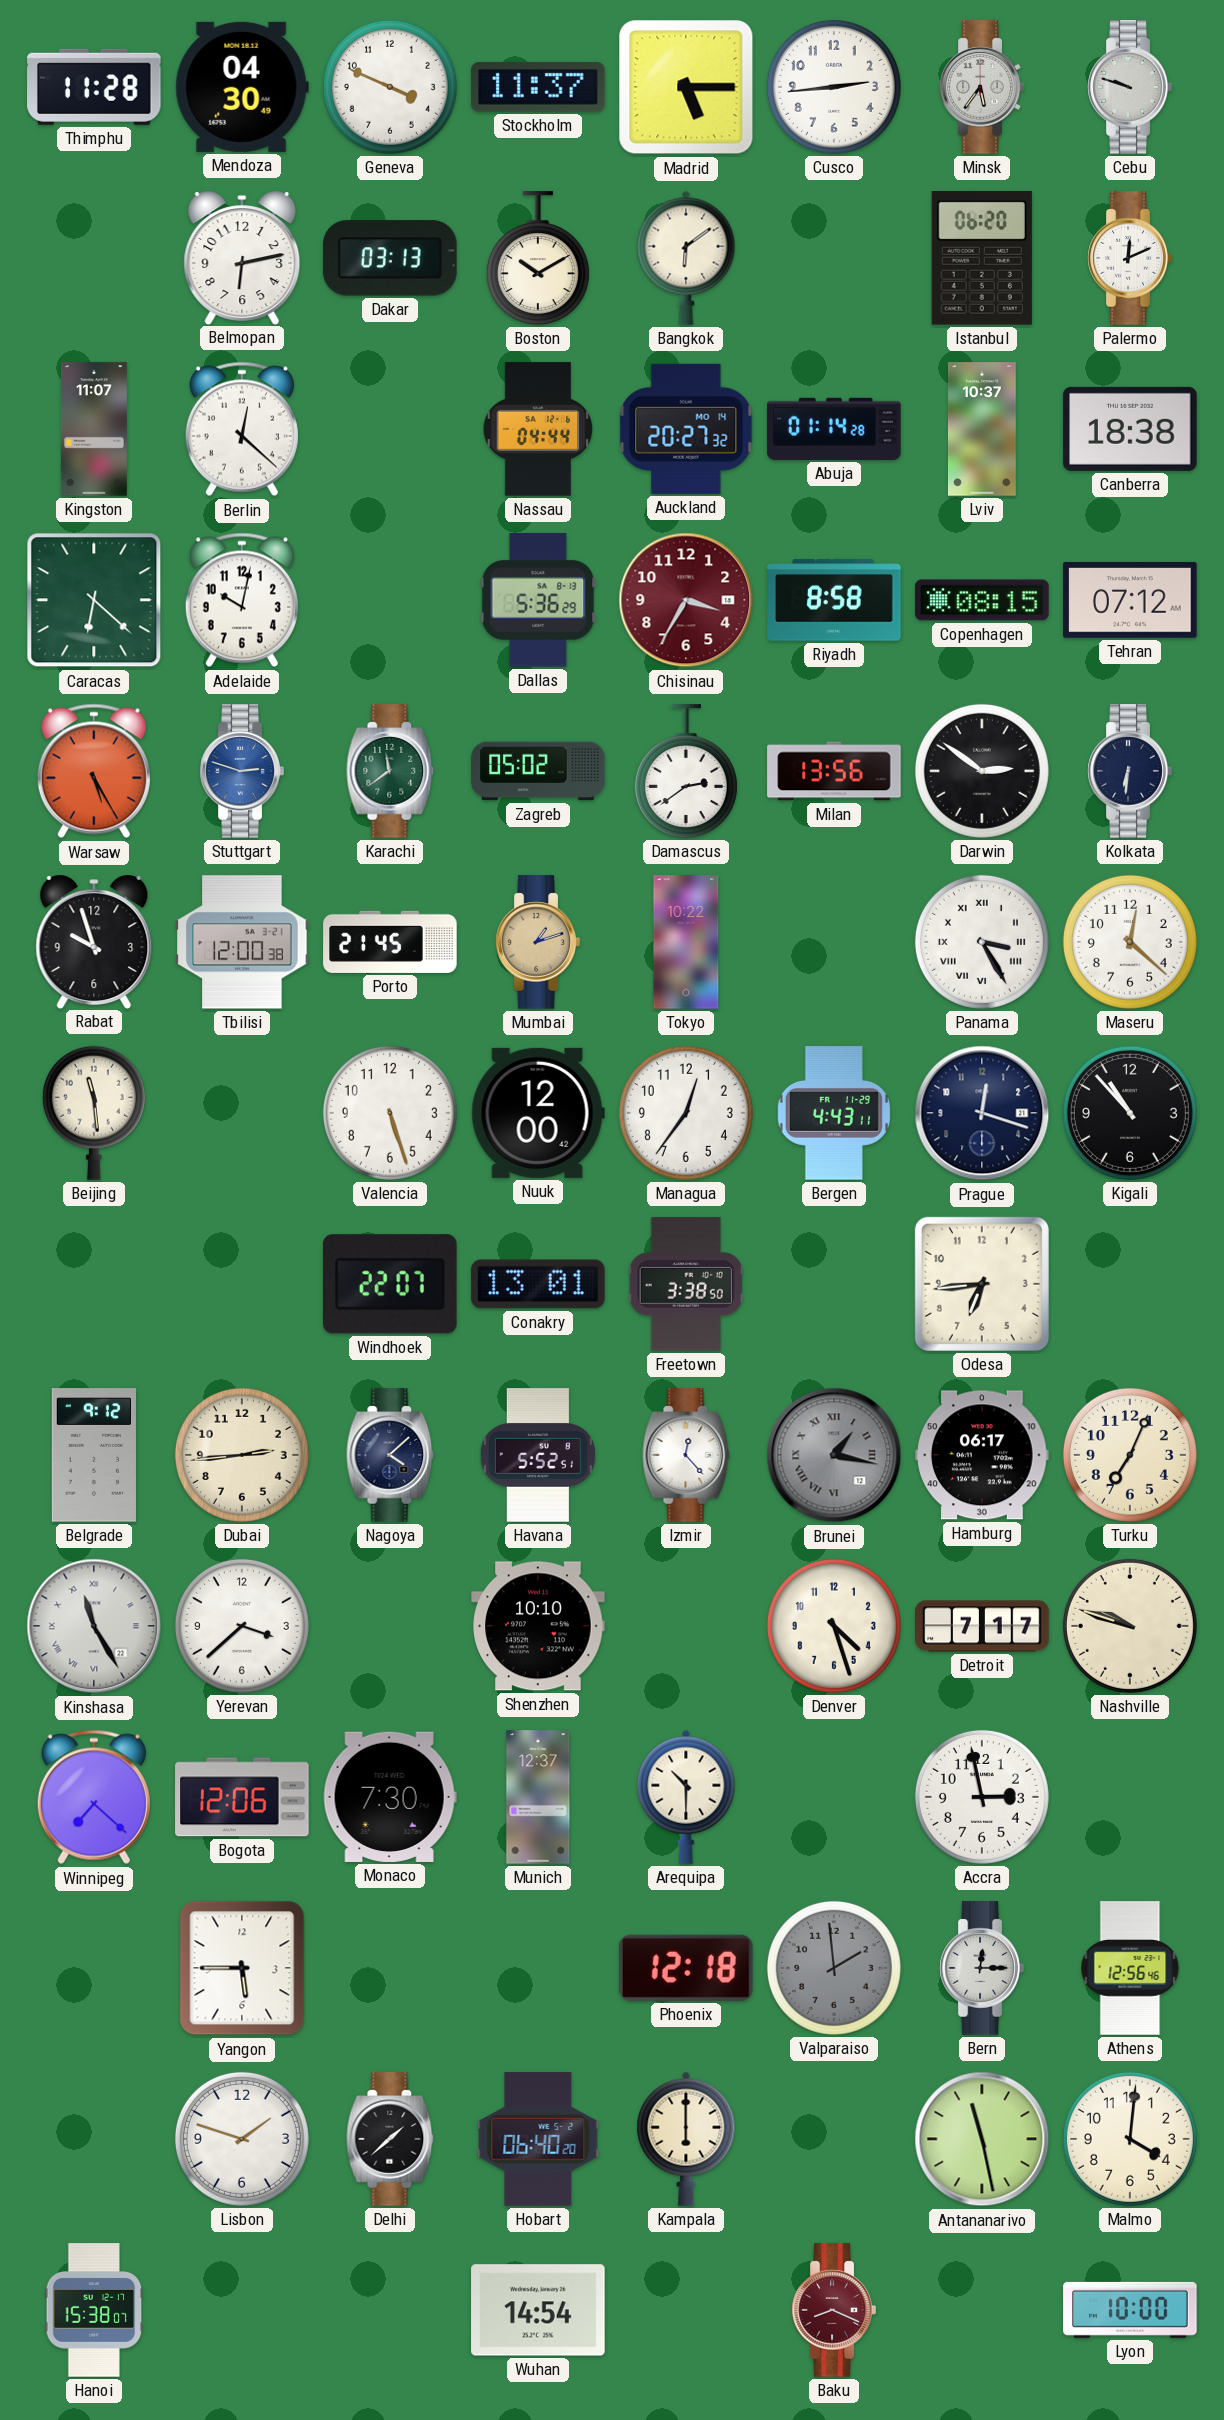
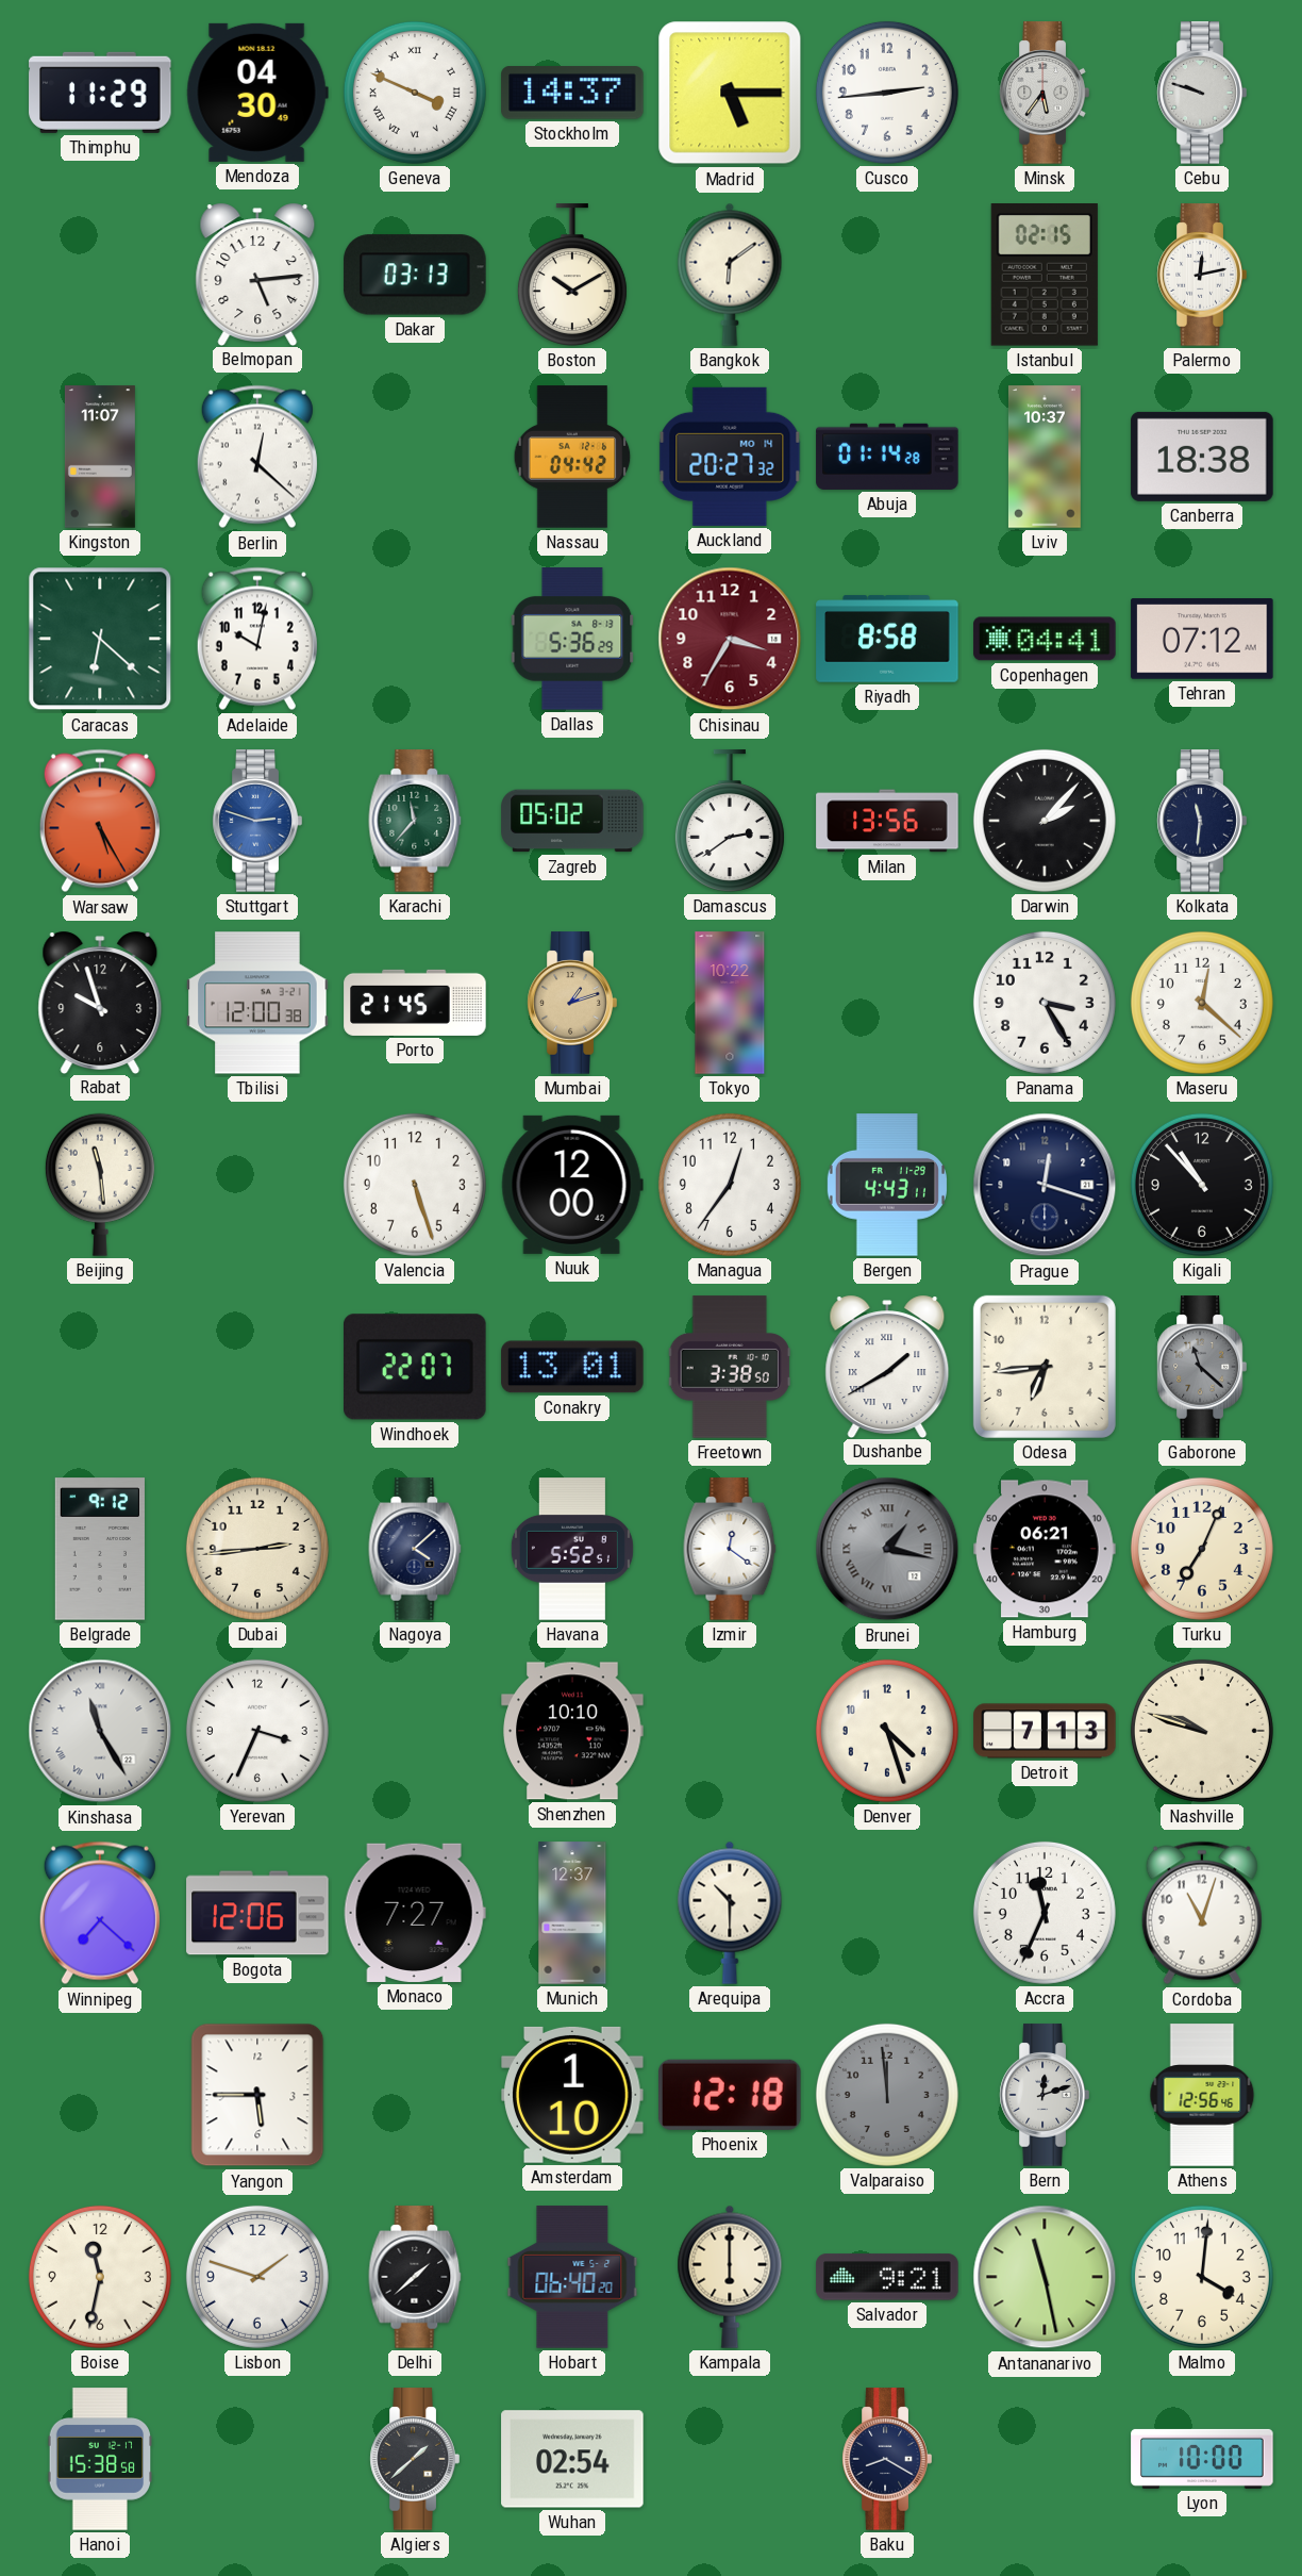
Thimphu: 11:28 -> 11:29 (100, 93)
Geneva numerals: Arabic -> Roman (415, 93)
Stockholm: 11:37 -> 14:37 (572, 93)
Belmopan: 6:13 -> 5:14 (257, 274)
Istanbul: 06:20 -> 02:15 (1045, 276)
Palermo: 12:11 -> 12:13 (1202, 275)
Nassau: 04:44 -> 04:42 (572, 457)
Copenhagen: 08:15 -> 04:41 (1045, 639)
Karachi: 11:39 -> 11:37 (415, 821)
Darwin: 2:51 -> 2:07 (1045, 821)
Kolkata: 6:31 -> 11:31 (1202, 821)
Panama numerals: Roman -> Arabic (1045, 1003)
Dushanbe: none -> 1:40 (887, 1366)
Gaborone: none -> 11:22 (1202, 1367)
Izmir: 12:23 -> 12:21 (730, 1549)
Hamburg: 06:17 -> 06:21 (1045, 1549)
Yerevan: 3:38 -> 3:34 (257, 1731)
Detroit: 7:17 -> 7:13 (1045, 1731)
Monaco: 7:30 -> 7:27 (415, 1913)
Accra: 2:58 -> 11:34 (1045, 1913)
Cordoba: none -> 11:03 (1202, 1913)
Amsterdam: none -> 1:10 (572, 2095)
Valparaiso: 1:59 -> 11:59 (887, 2095)
Bern: 12:15 -> 12:12 (1045, 2095)
Boise: none -> 11:32 (100, 2277)
Salvador: none -> 9:21 (887, 2277)
Hanoi: 15:38:07 -> 15:38:58 (100, 2459)
Algiers: none -> 1:38 (415, 2459)
Wuhan: 14:54 -> 02:54 (572, 2459)
Baku: 8:19 -> 8:20 (887, 2459)
Baku dial: burgundy -> navy (887, 2459)
